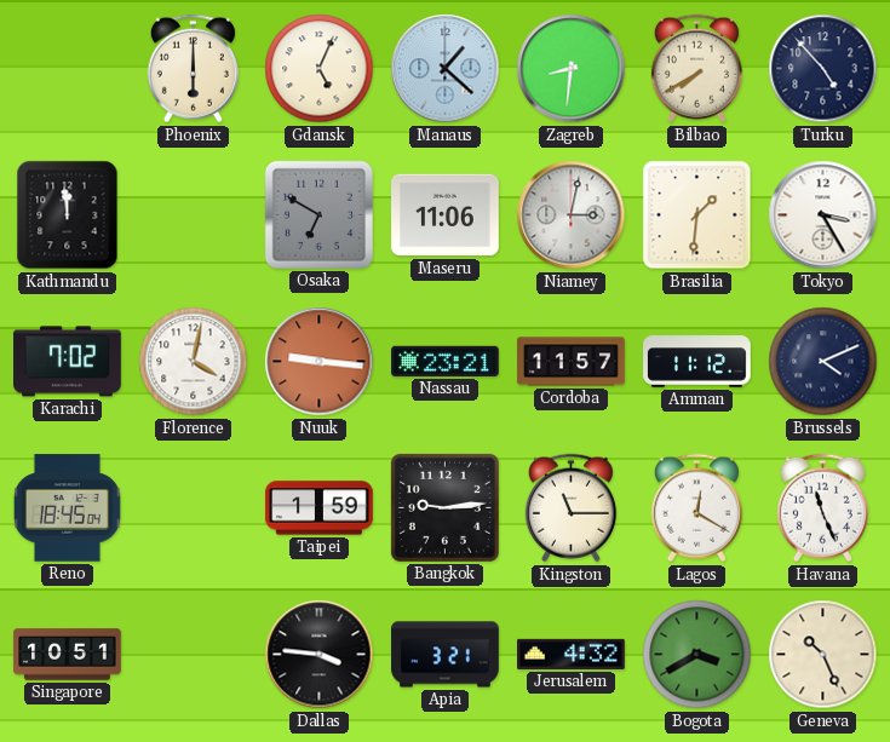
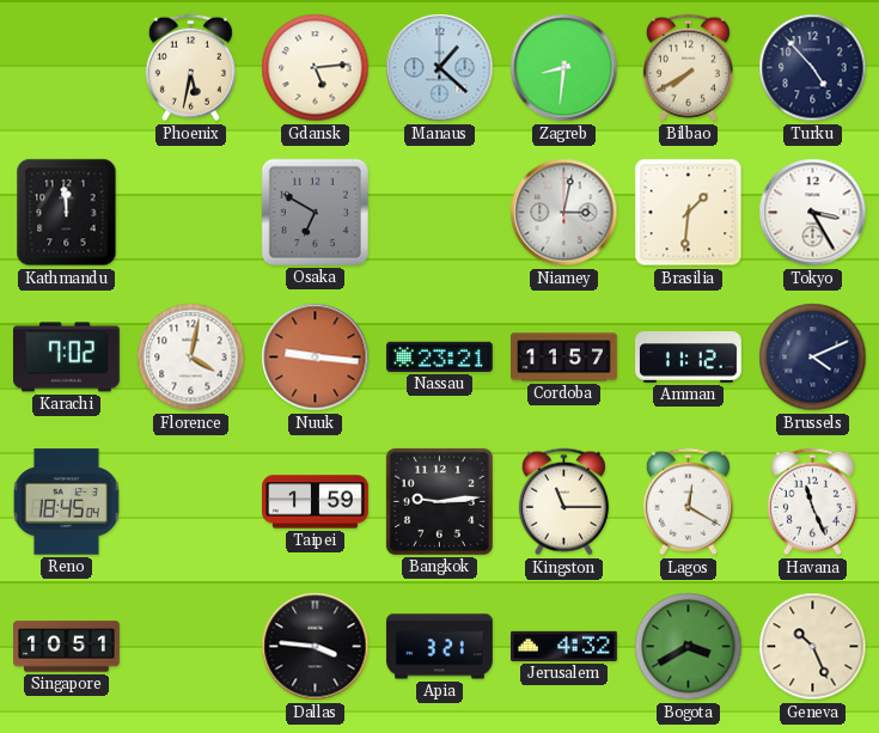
Phoenix: 6:00 -> 5:32 (190, 68)
Gdansk: 5:04 -> 5:14 (316, 68)
Maseru: 11:06 -> none (446, 215)
